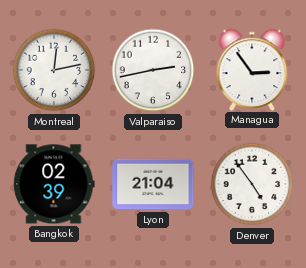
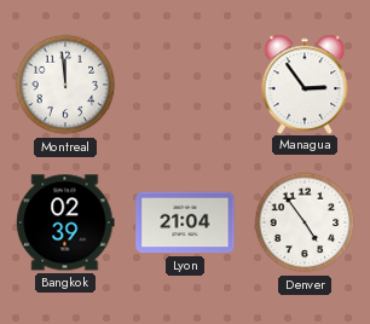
Montreal: 12:13 -> 11:59 (65, 85)
Valparaiso: 2:43 -> none (153, 70)
